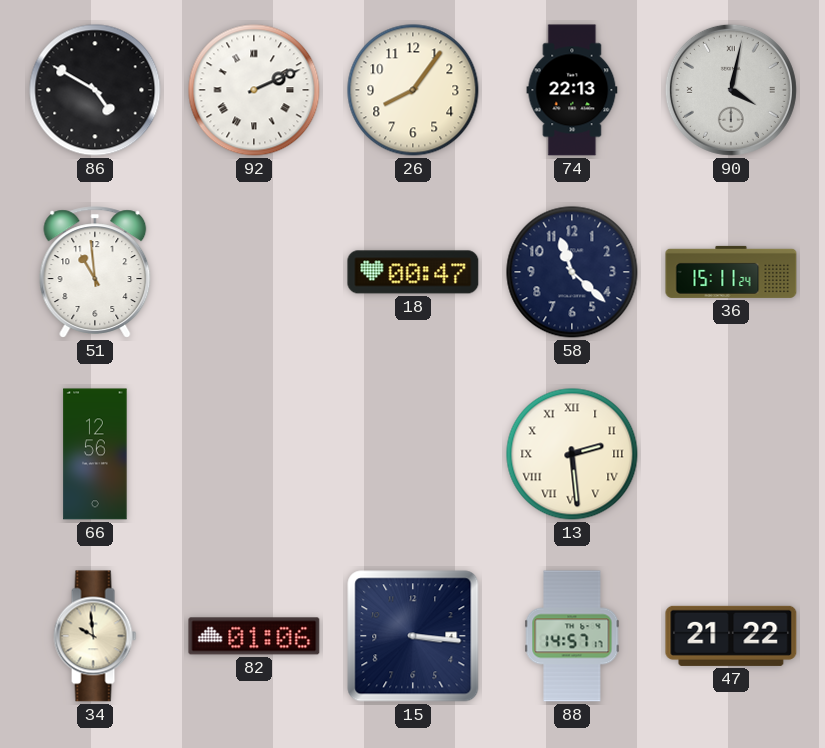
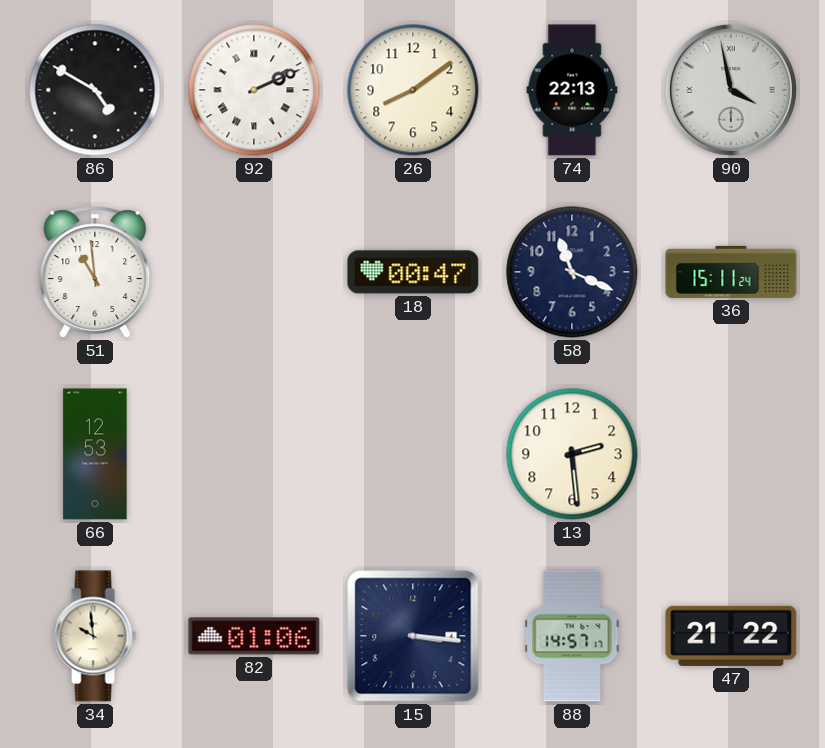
26: 8:06 -> 8:09 (413, 90)
90: 4:02 -> 3:58 (731, 90)
58: 11:22 -> 11:19 (572, 272)
66: 12:56 -> 12:53 (95, 454)
13 numerals: Roman -> Arabic (572, 454)
